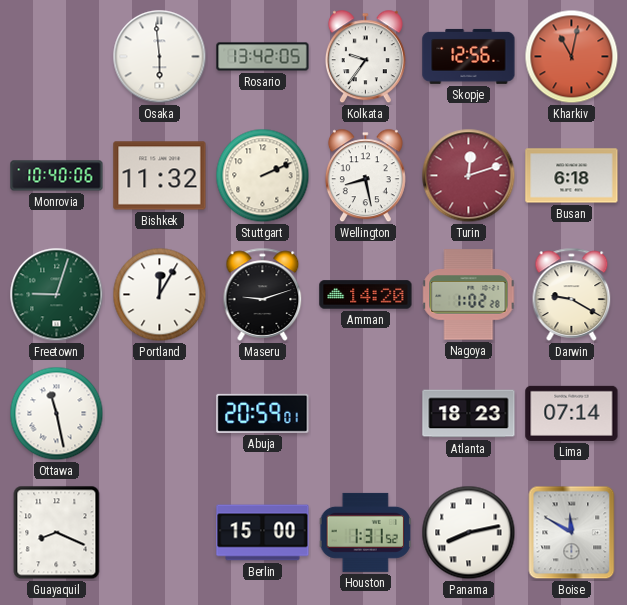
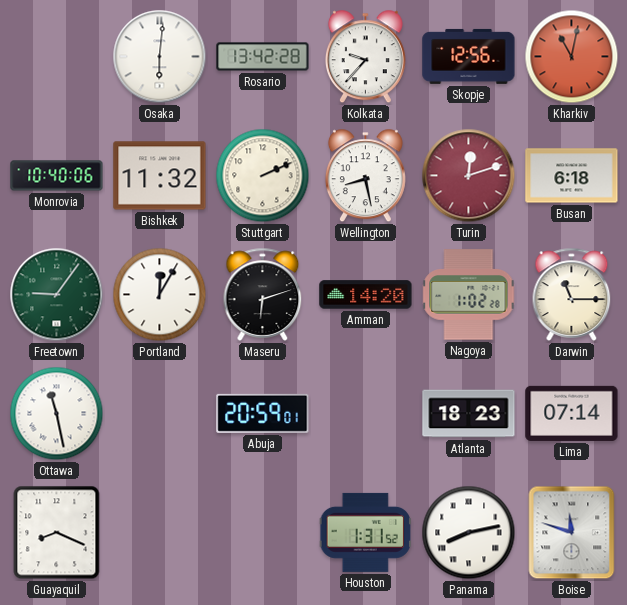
Osaka: 5:59 -> 6:01 (160, 57)
Rosario: 13:42:05 -> 13:42:28 (263, 57)
Kolkata: 9:36 -> 9:37 (365, 57)
Freetown: 9:03 -> 9:06 (57, 295)
Maseru: 9:12 -> 6:12 (263, 294)
Darwin: 9:20 -> 11:15 (572, 294)
Berlin: 15:00 -> none (263, 533)
Boise: 11:50 -> 11:48 (572, 533)
